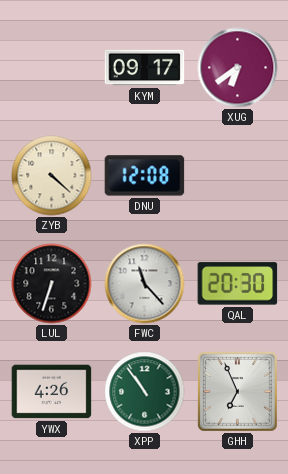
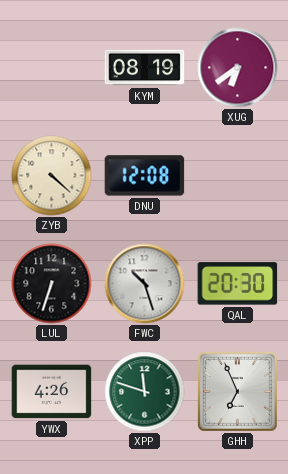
KYM: 09:17 -> 08:19 (145, 68)
FWC: 11:23 -> 10:27 (145, 284)
XPP: 10:54 -> 11:48 (145, 392)
